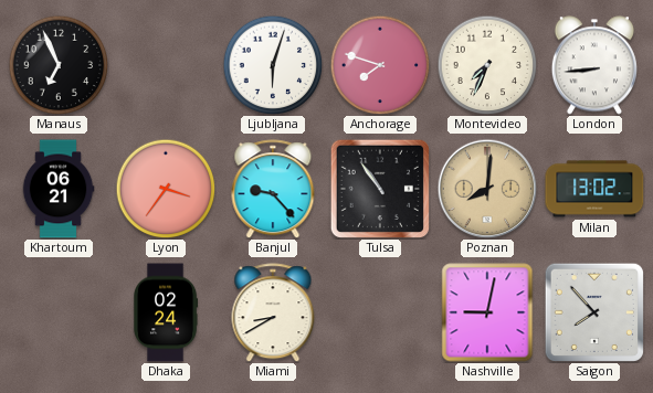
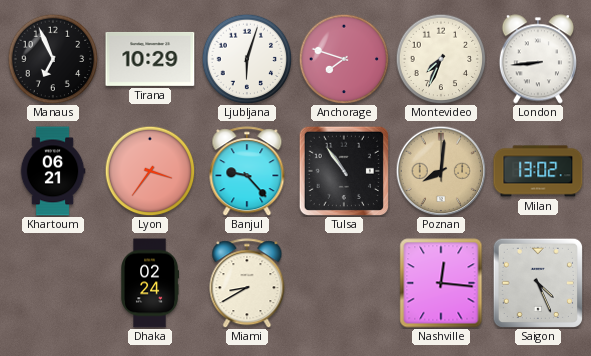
Tirana: none -> 10:29 (150, 59)
Nashville: 9:02 -> 12:16 (441, 283)
Saigon: 7:53 -> 4:26 (538, 283)
